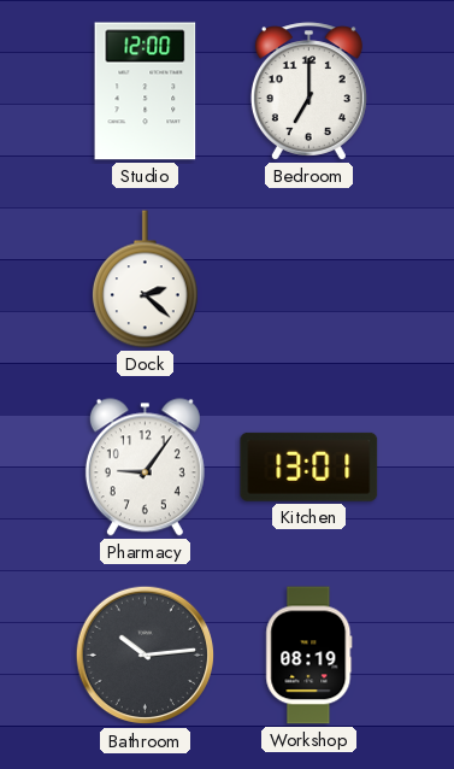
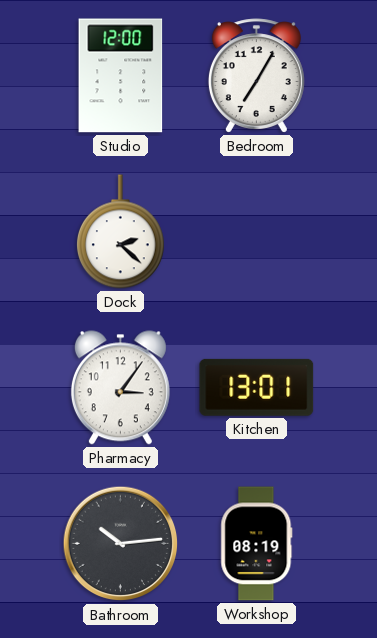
Bedroom: 7:00 -> 7:05 (256, 76)
Pharmacy: 9:06 -> 3:06 (120, 388)
